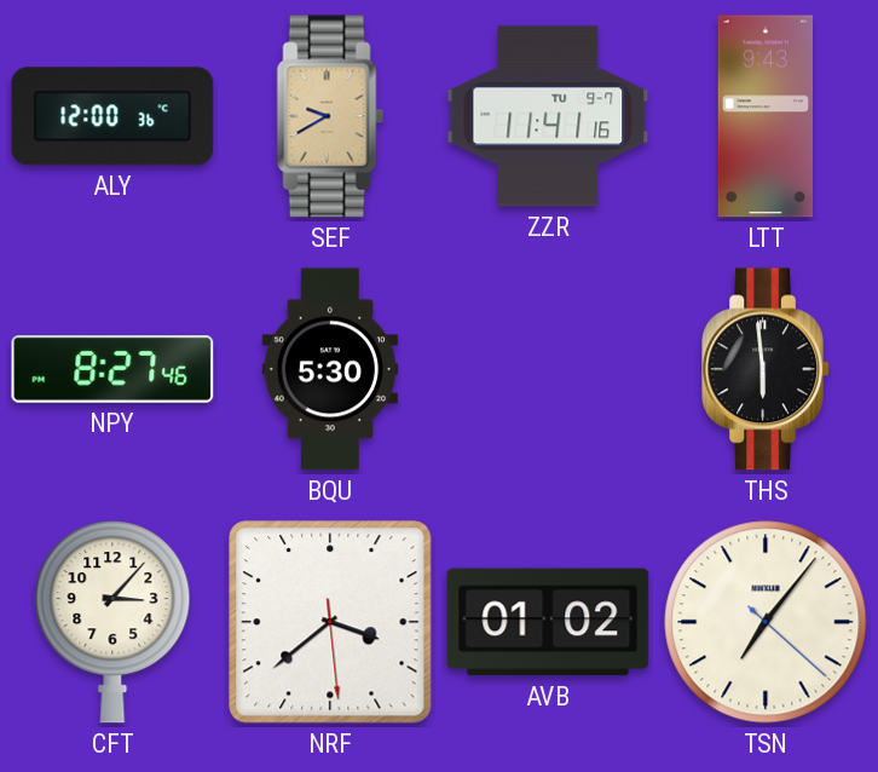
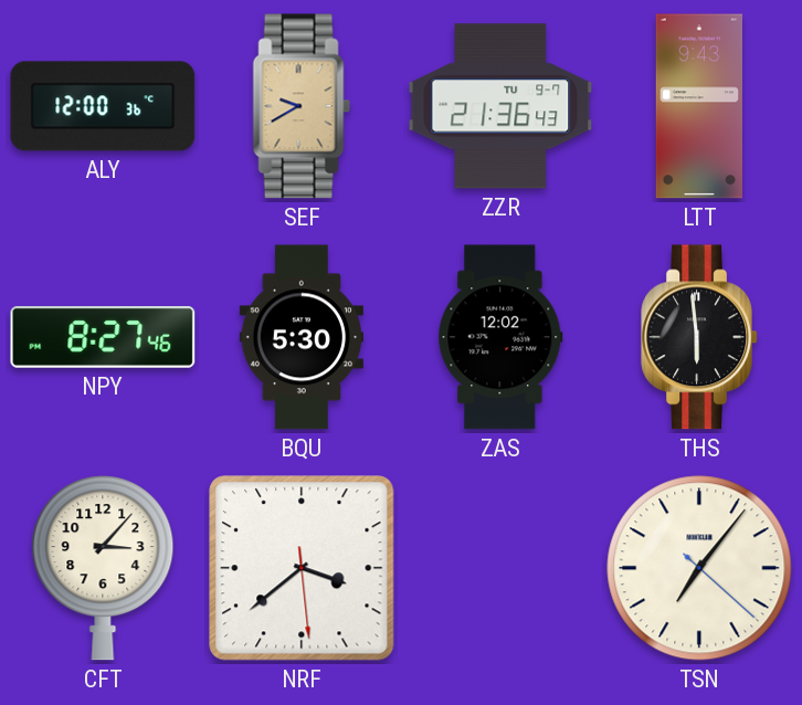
ZZR: 11:41 -> 21:36 (500, 106)
ZAS: none -> 12:02 (500, 337)
AVB: 01:02 -> none (548, 622)
